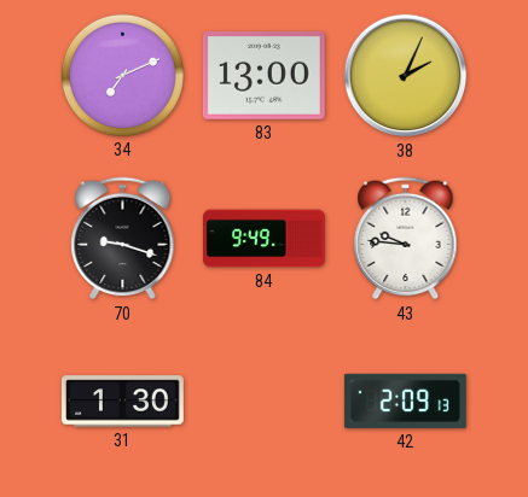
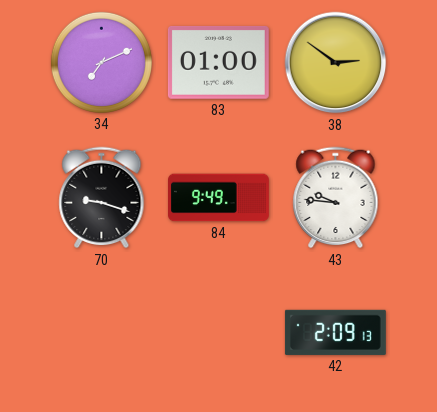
83: 13:00 -> 01:00 (218, 63)
38: 2:04 -> 2:51 (336, 63)
31: 1:30 -> none (122, 402)
